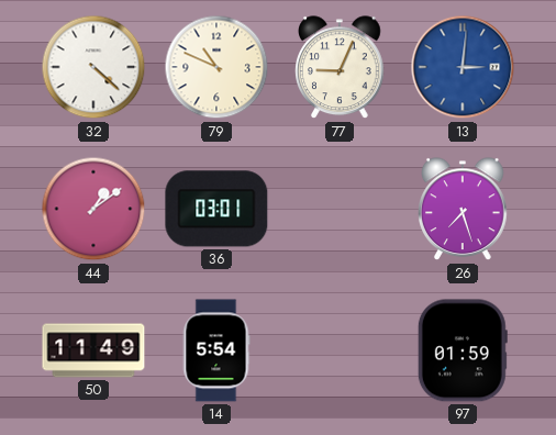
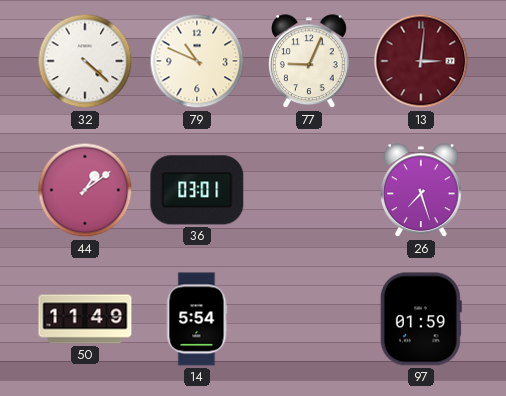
13 dial: blue -> burgundy (421, 61)
